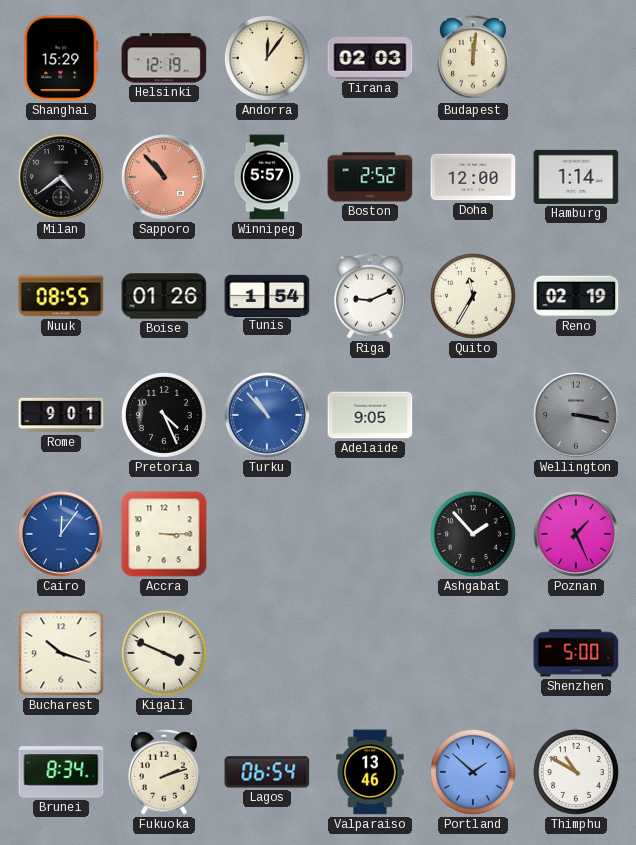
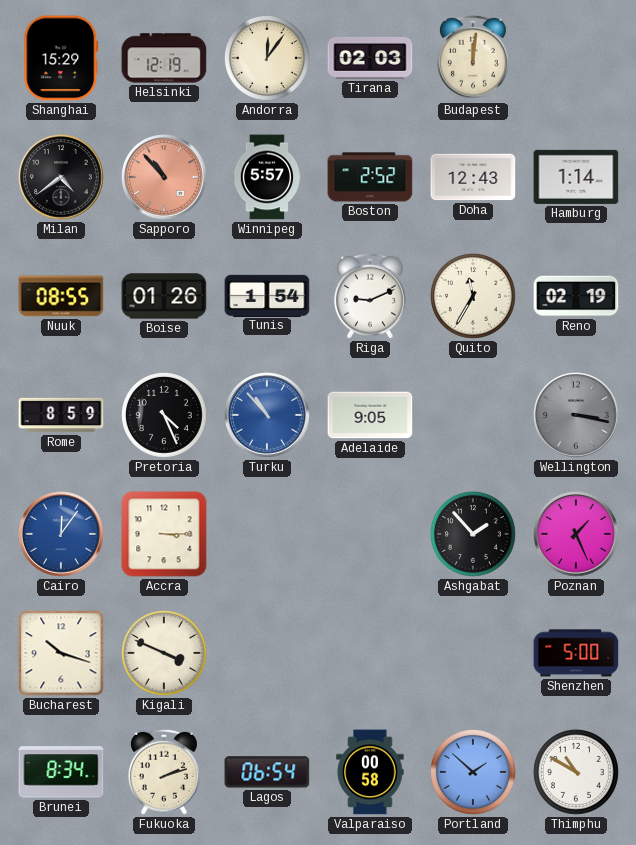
Doha: 12:00 -> 12:43 (473, 177)
Rome: 9:01 -> 8:59 (61, 415)
Valparaiso: 13:46 -> 00:58 (370, 772)
